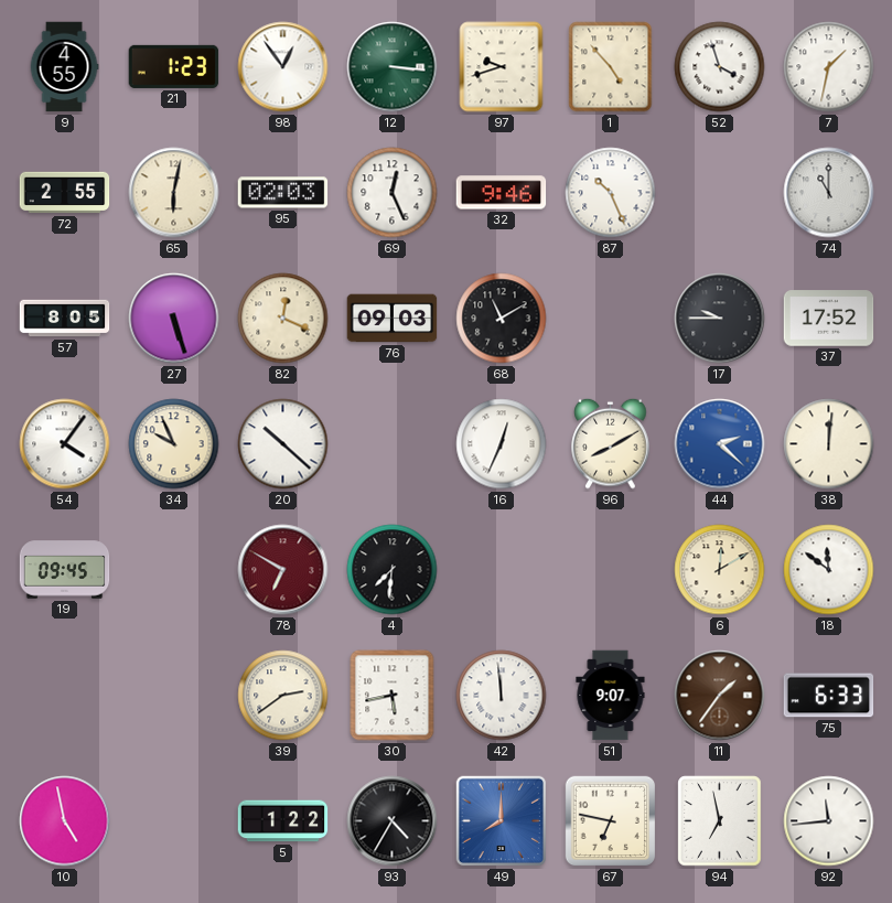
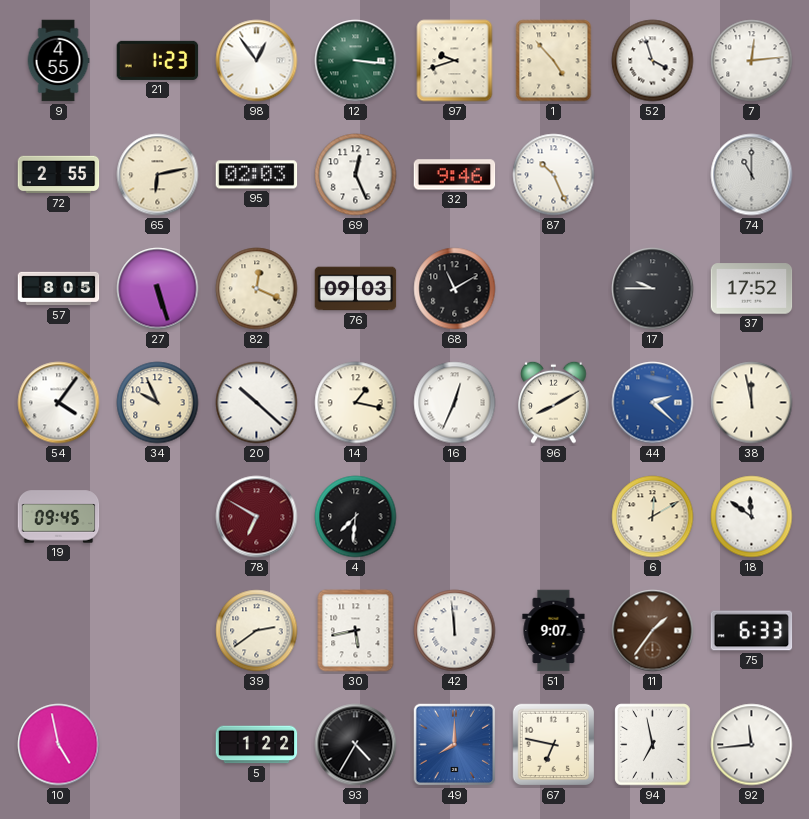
7: 1:32 -> 12:14 (752, 61)
65: 6:02 -> 6:13 (158, 175)
14: none -> 1:17 (356, 403)
38: 12:01 -> 11:58 (752, 403)
